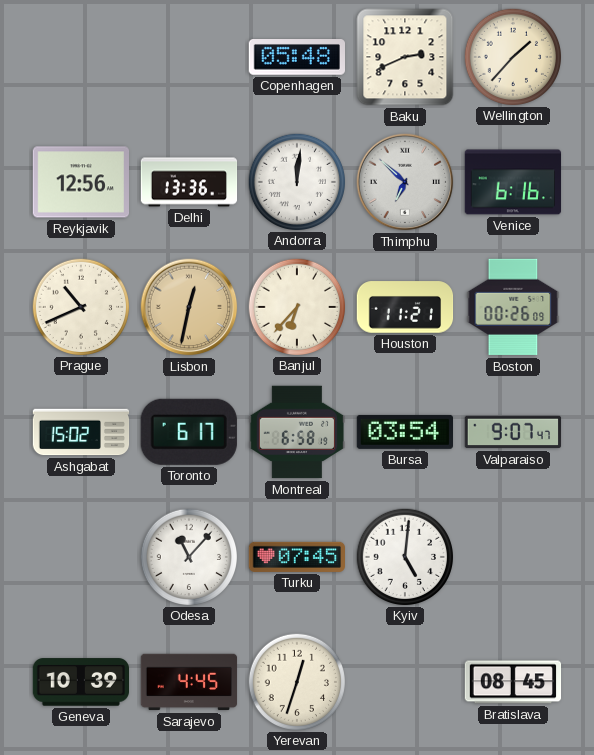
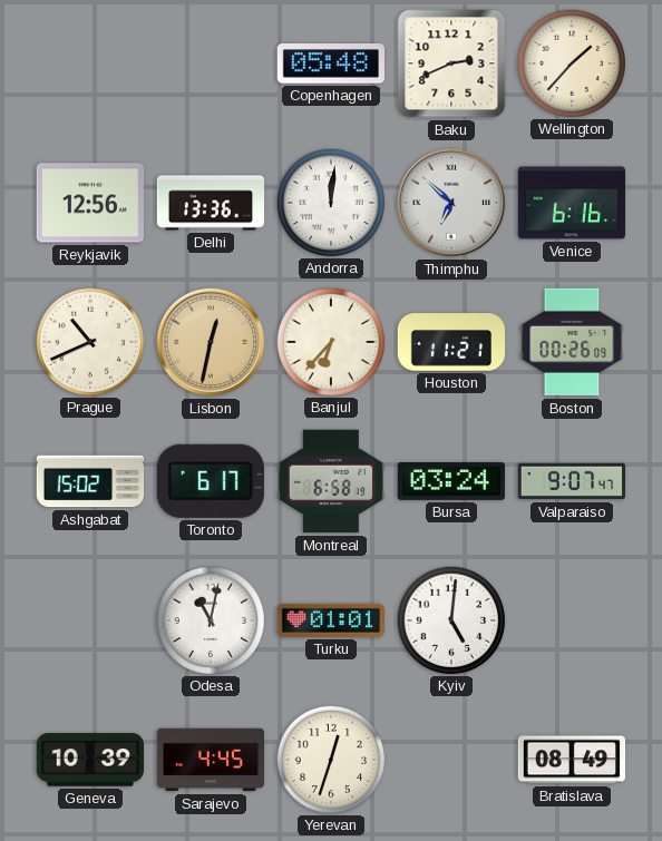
Bursa: 03:54 -> 03:24 (450, 481)
Odesa: 11:07 -> 11:02 (210, 619)
Turku: 07:45 -> 01:01 (330, 620)
Bratislava: 08:45 -> 08:49 (572, 760)
